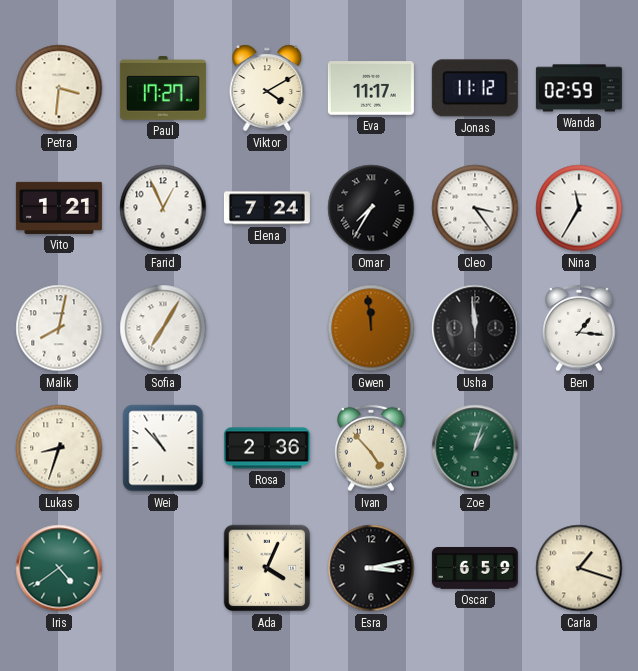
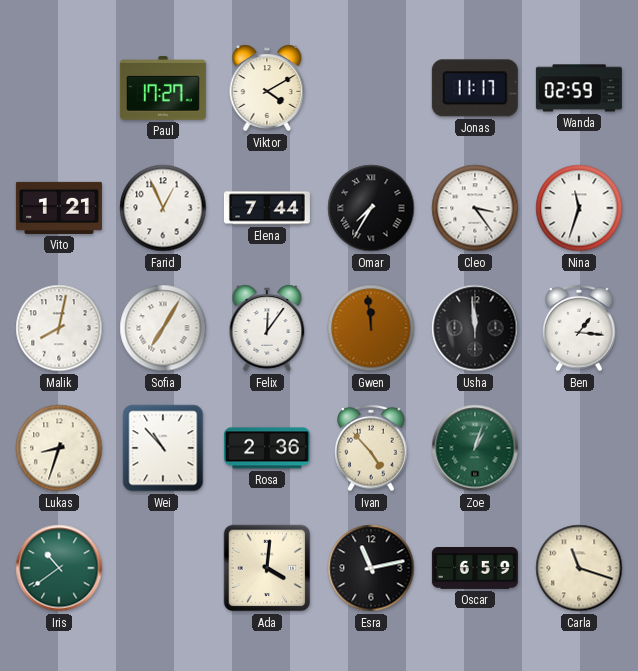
Petra: 3:31 -> none (59, 88)
Eva: 11:17 -> none (371, 88)
Jonas: 11:12 -> 11:17 (475, 88)
Elena: 7:24 -> 7:44 (267, 208)
Nina: 11:35 -> 11:33 (579, 208)
Felix: none -> 12:06 (267, 328)
Iris: 4:39 -> 10:39 (59, 568)
Ada: 4:04 -> 4:01 (267, 568)
Esra: 3:13 -> 11:13 (371, 568)
Carla: 1:18 -> 11:18 (579, 568)
